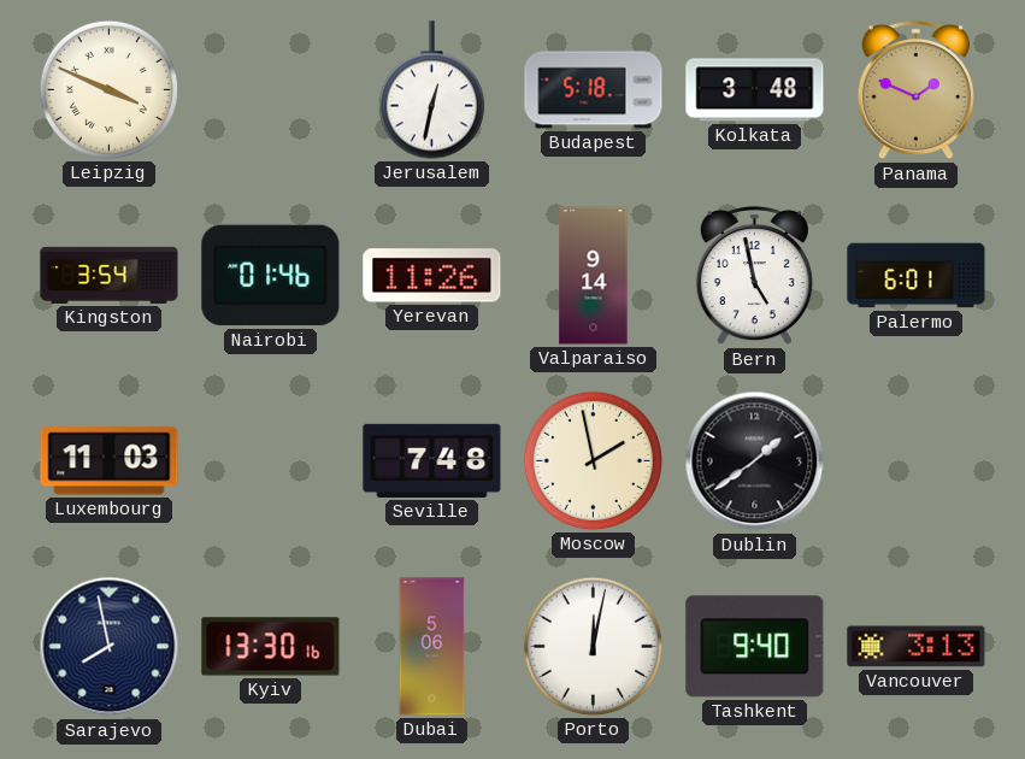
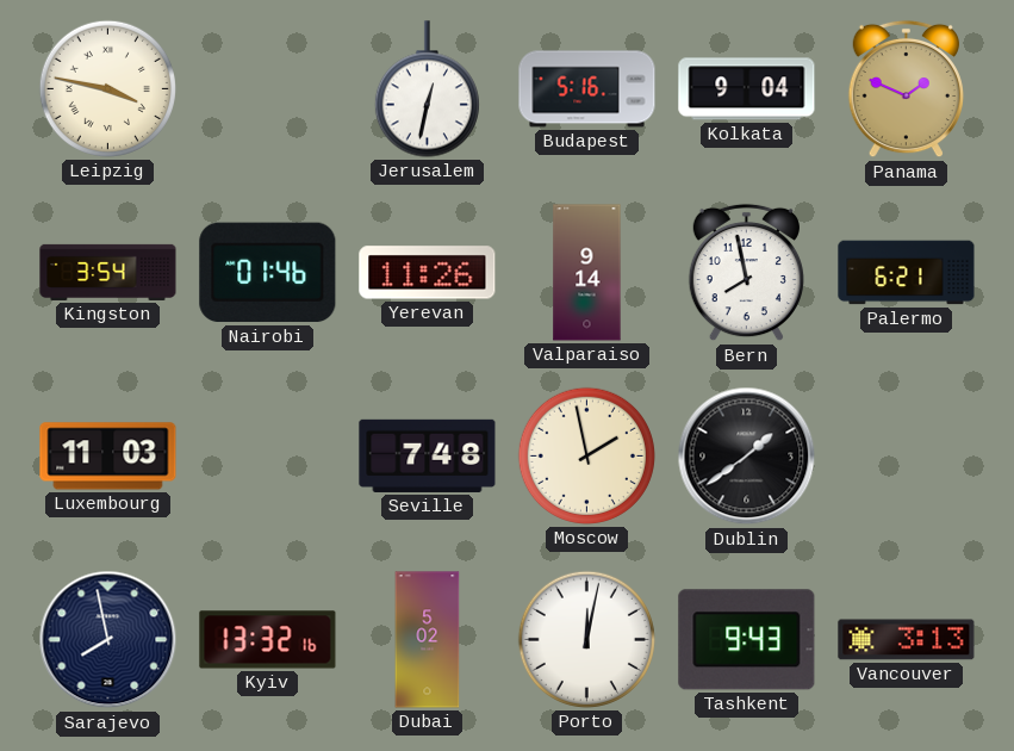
Leipzig: 3:49 -> 3:47 (107, 88)
Budapest: 5:18 -> 5:16 (587, 89)
Kolkata: 3:48 -> 9:04 (747, 89)
Bern: 4:58 -> 7:58 (746, 273)
Palermo: 6:01 -> 6:21 (907, 273)
Kyiv: 13:30 -> 13:32 (268, 640)
Dubai: 5:06 -> 5:02 (428, 640)
Tashkent: 9:40 -> 9:43 (747, 640)
